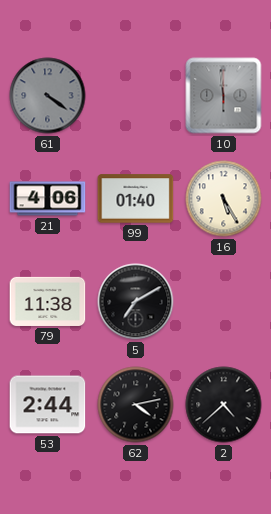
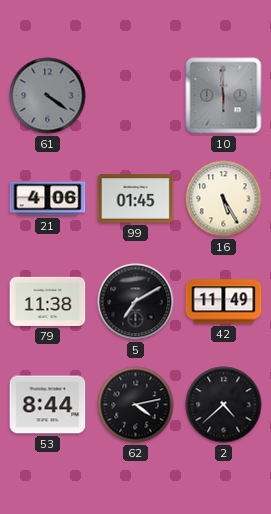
99: 01:40 -> 01:45 (136, 199)
42: none -> 11:49 (224, 302)
53: 2:44 -> 8:44 (48, 405)
